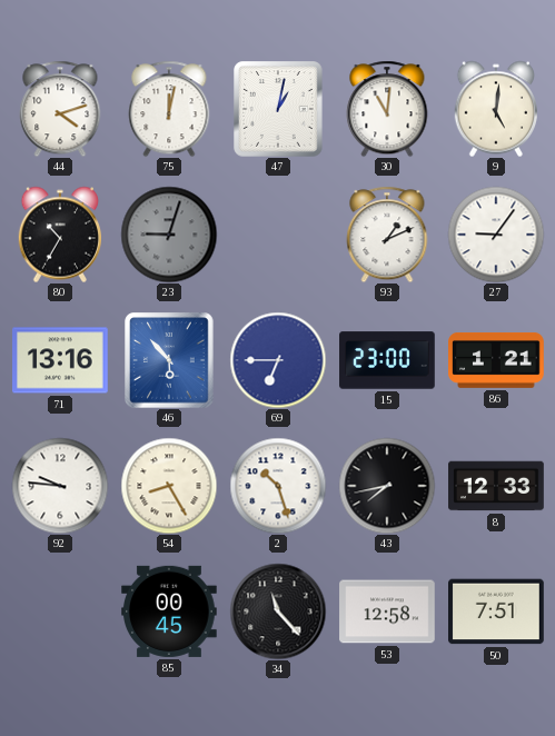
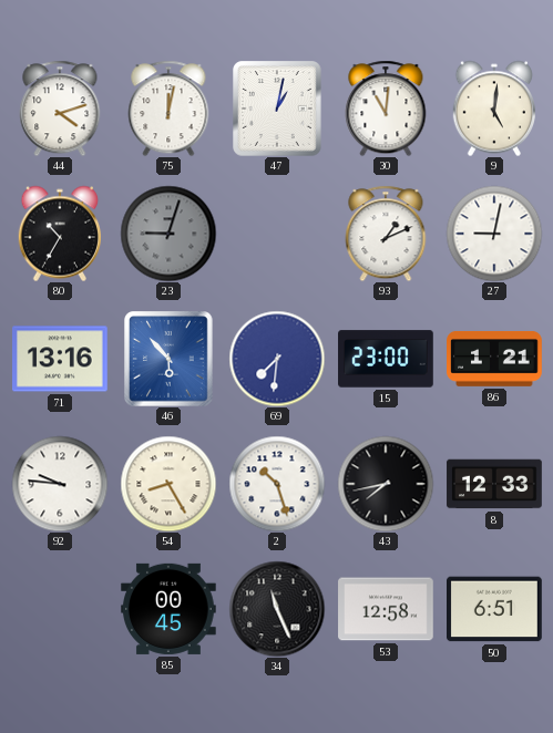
27: 9:06 -> 9:02 (494, 234)
69: 6:45 -> 7:31 (277, 359)
34: 11:23 -> 11:26 (277, 609)
50: 7:51 -> 6:51 (494, 609)
